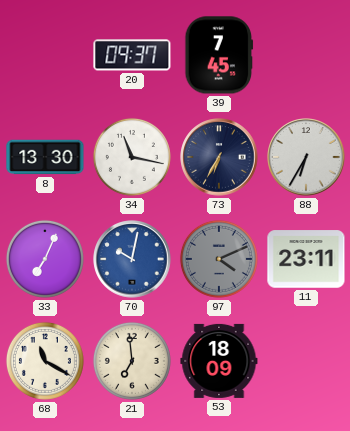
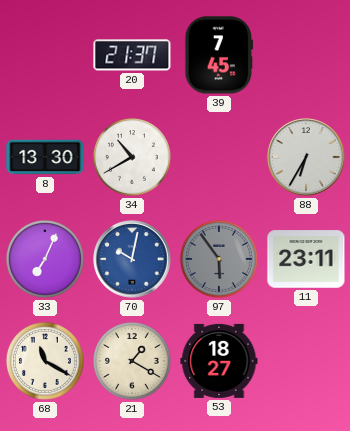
20: 09:37 -> 21:37 (132, 55)
34: 11:17 -> 10:40 (132, 157)
73: 6:35 -> none (219, 157)
97: 4:11 -> 5:54 (219, 259)
21: 6:59 -> 1:20 (132, 361)
53: 18:09 -> 18:27 (219, 361)
